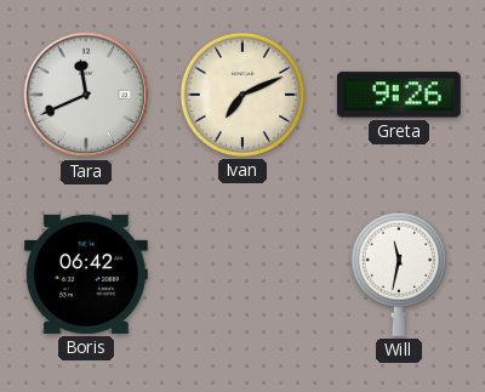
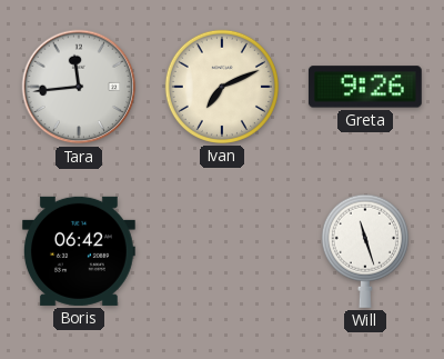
Tara: 11:41 -> 11:44 (79, 87)
Will: 11:32 -> 11:27 (365, 251)
